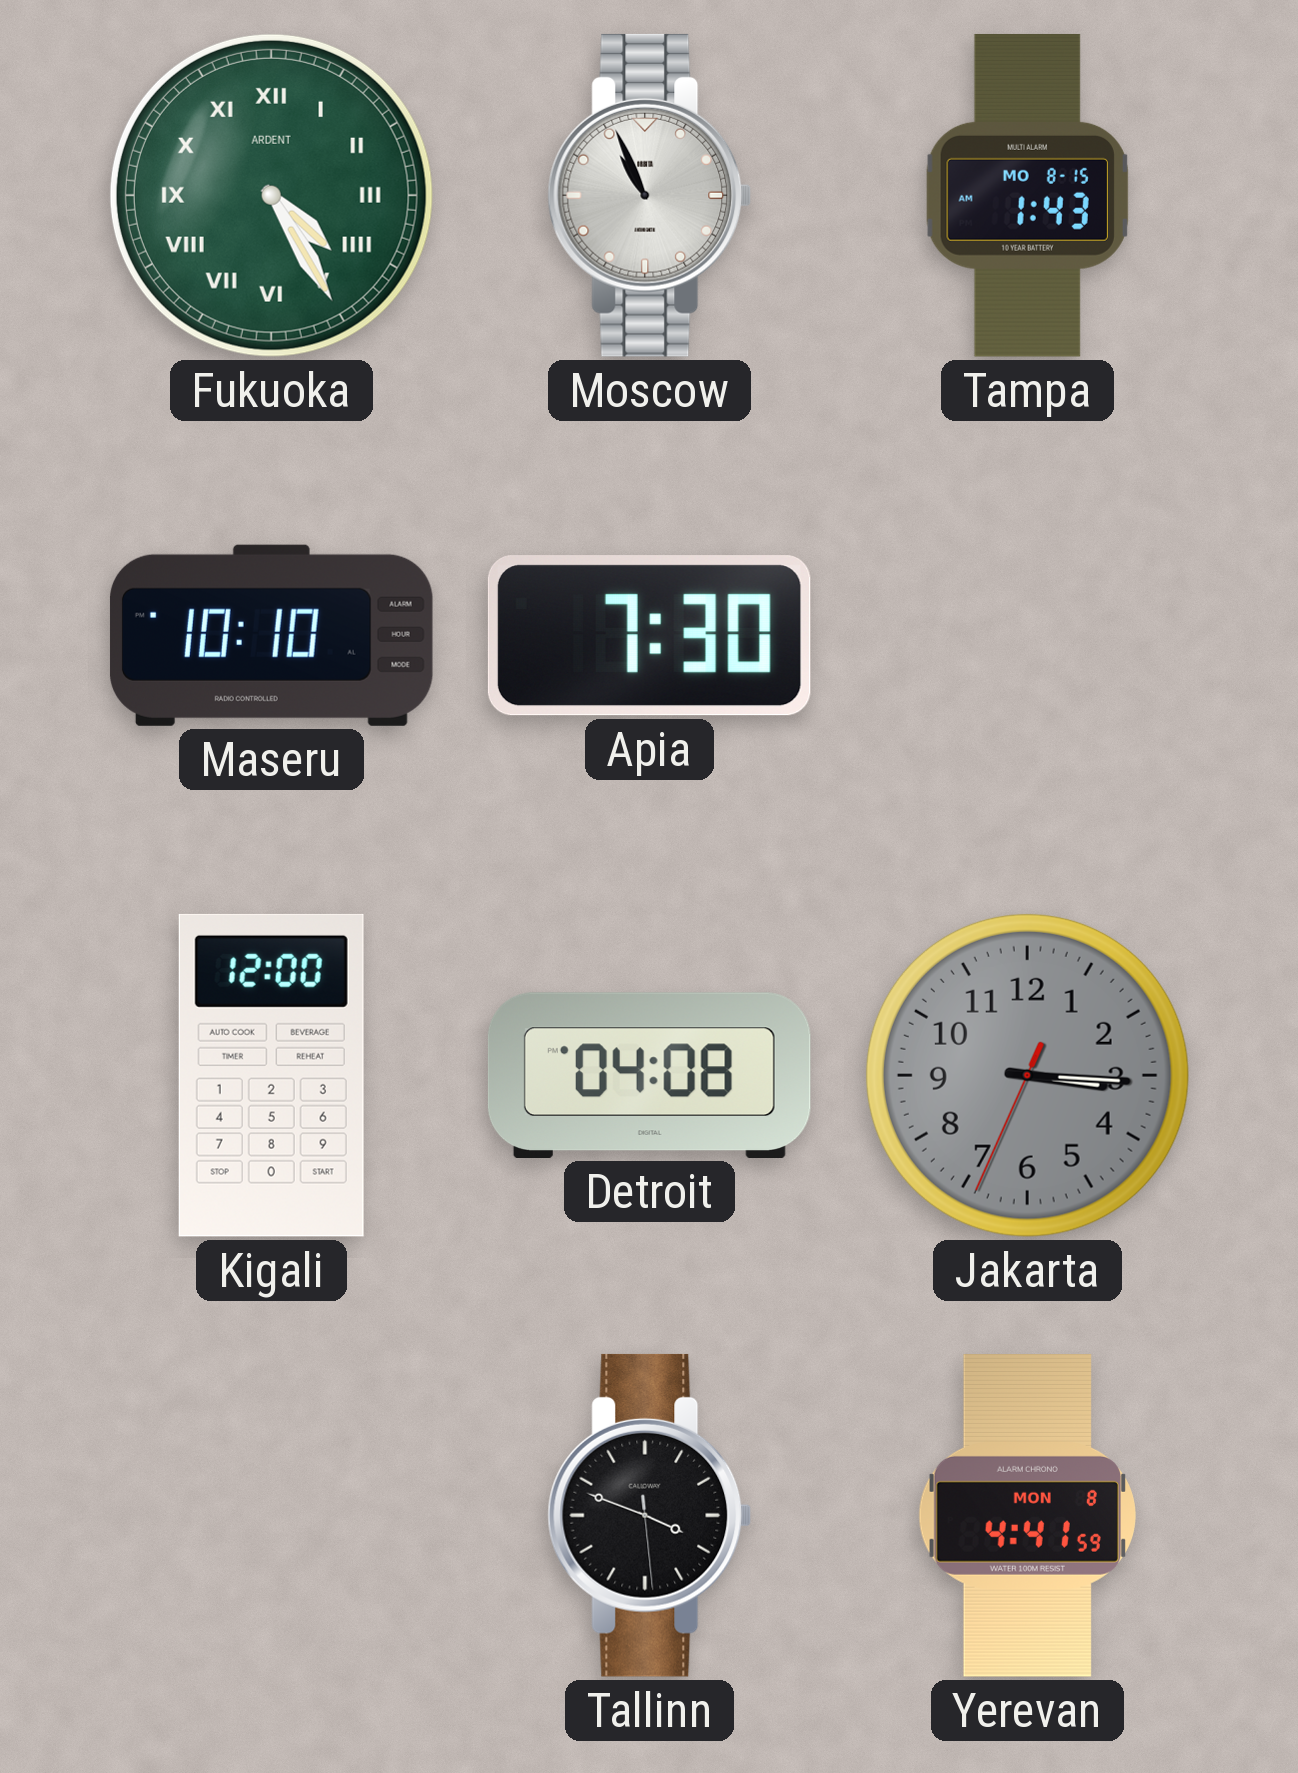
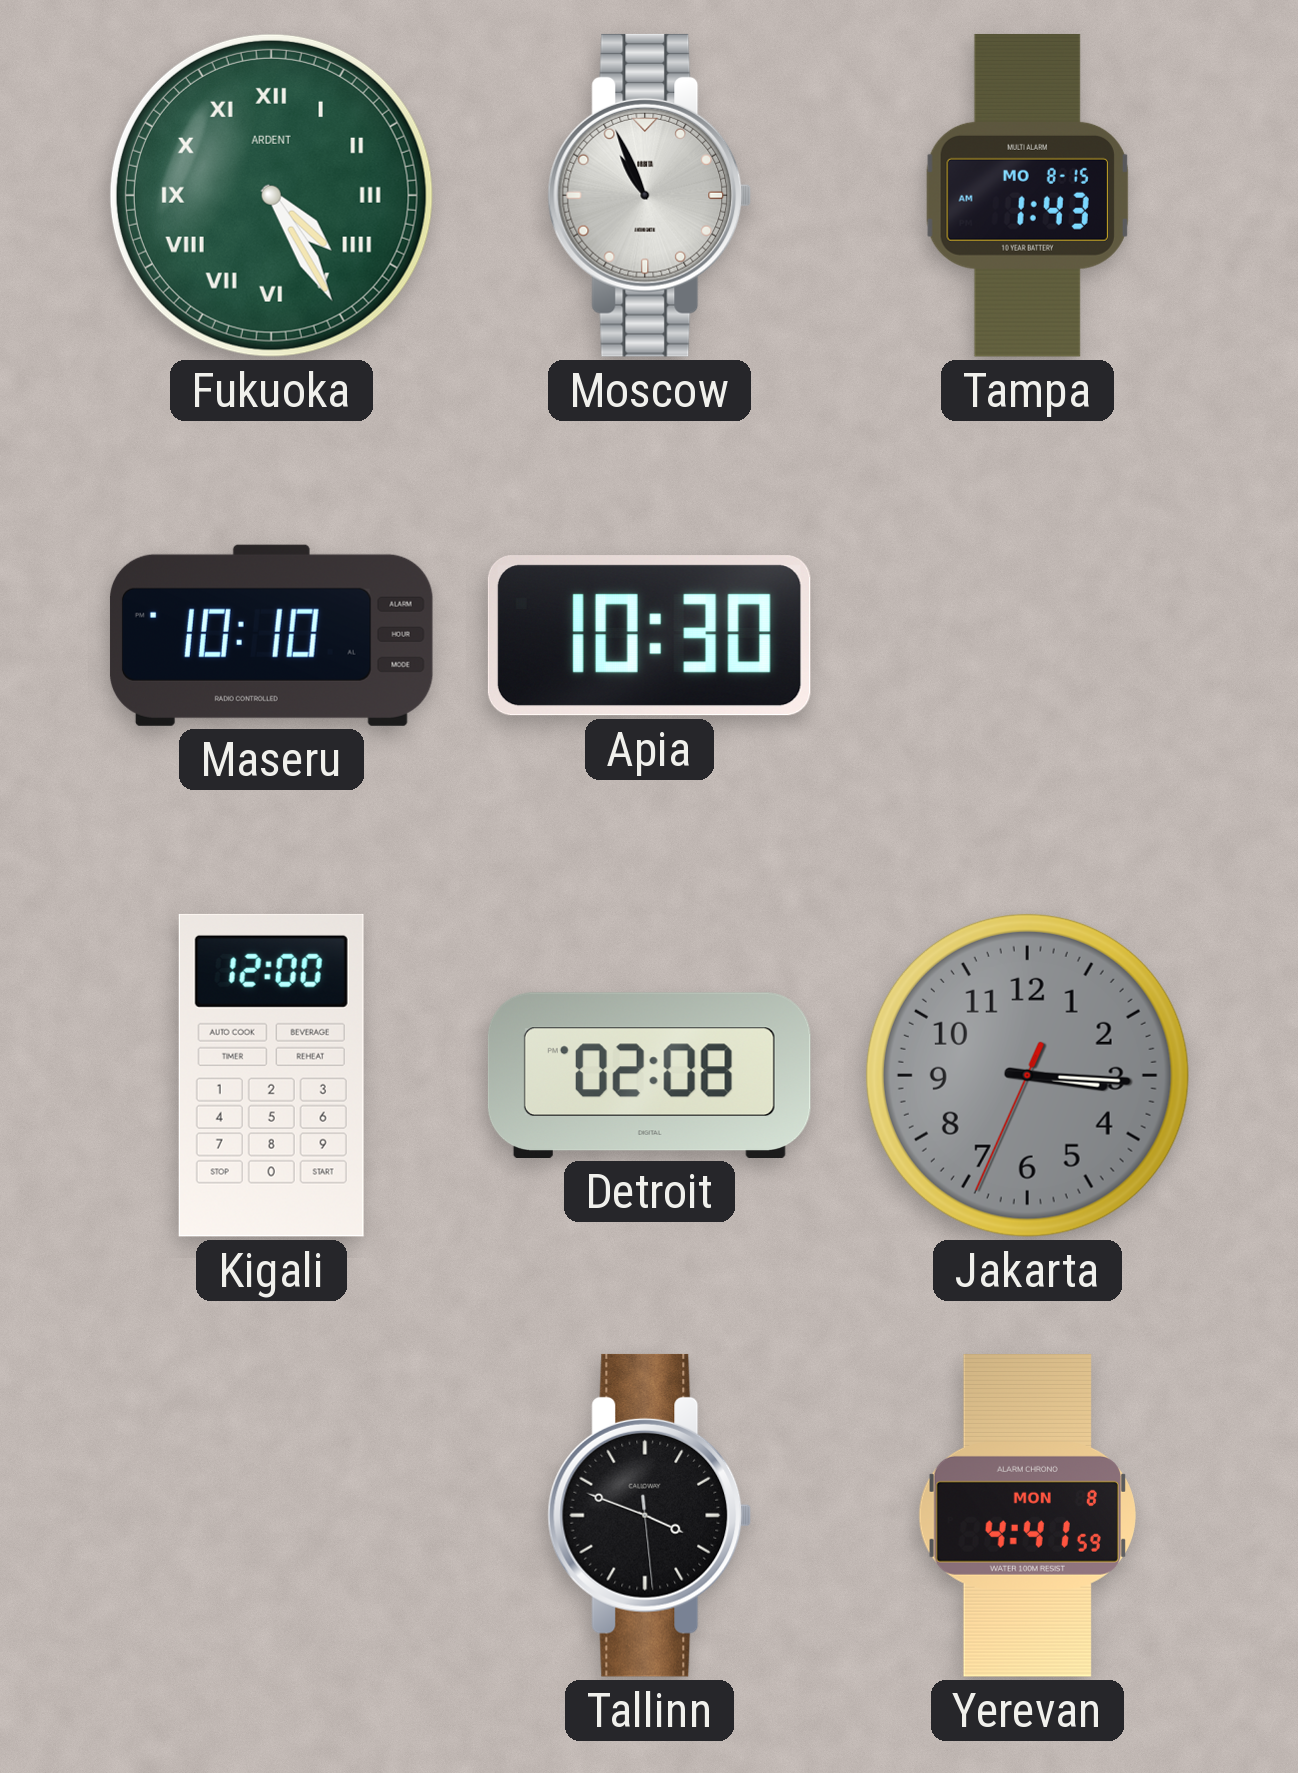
Apia: 7:30 -> 10:30 (649, 636)
Detroit: 04:08 -> 02:08 (649, 1075)
